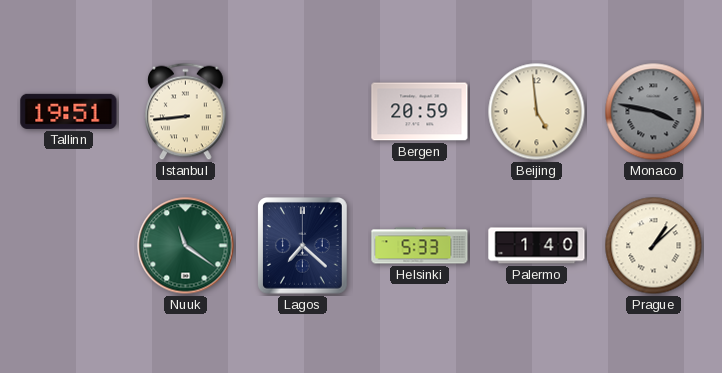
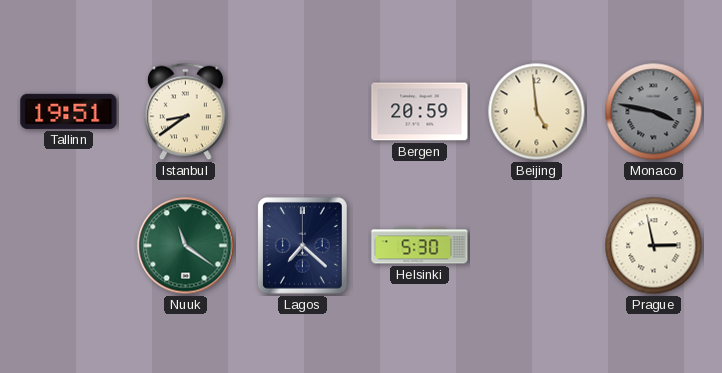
Istanbul: 8:44 -> 8:39 (186, 112)
Helsinki: 5:33 -> 5:30 (420, 246)
Palermo: 1:40 -> none (537, 246)
Prague: 1:08 -> 2:58 (654, 246)
